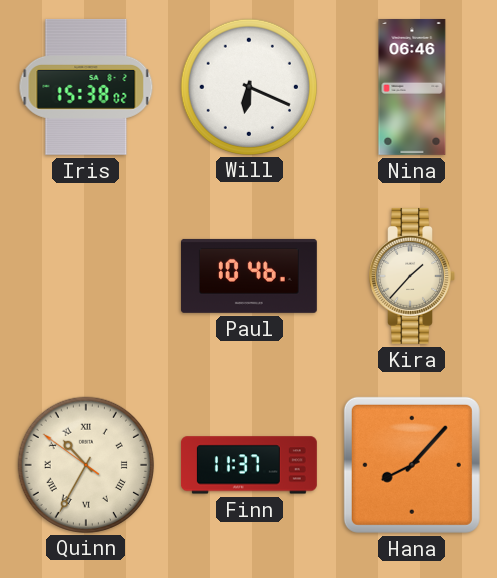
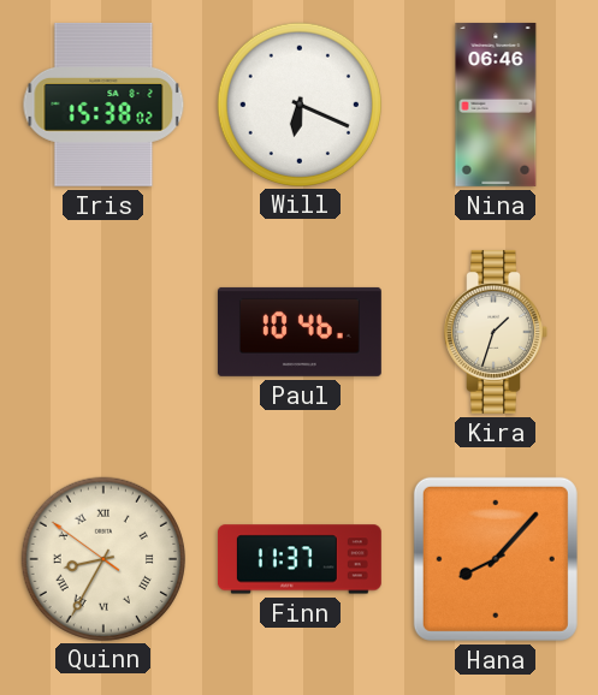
Kira: 1:37 -> 1:33 (496, 332)
Quinn: 10:34 -> 8:34 (102, 558)
